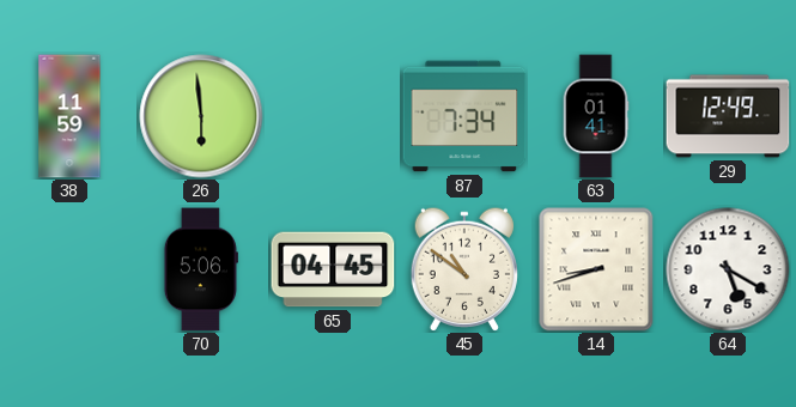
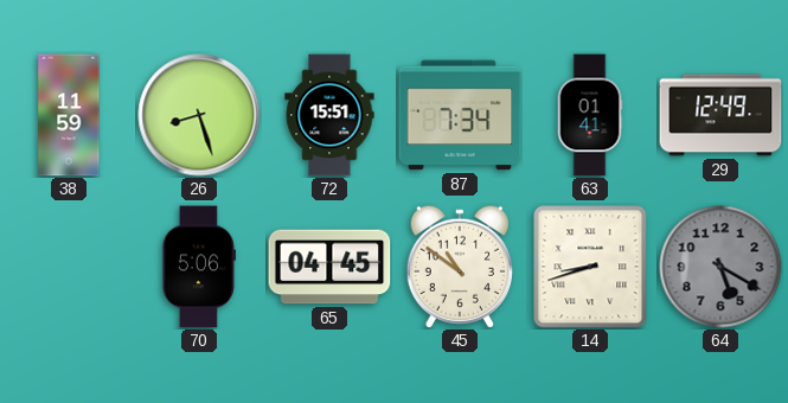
26: 5:59 -> 8:27 (199, 115)
72: none -> 15:51 (329, 115)
64 dial: white -> grey (720, 267)
